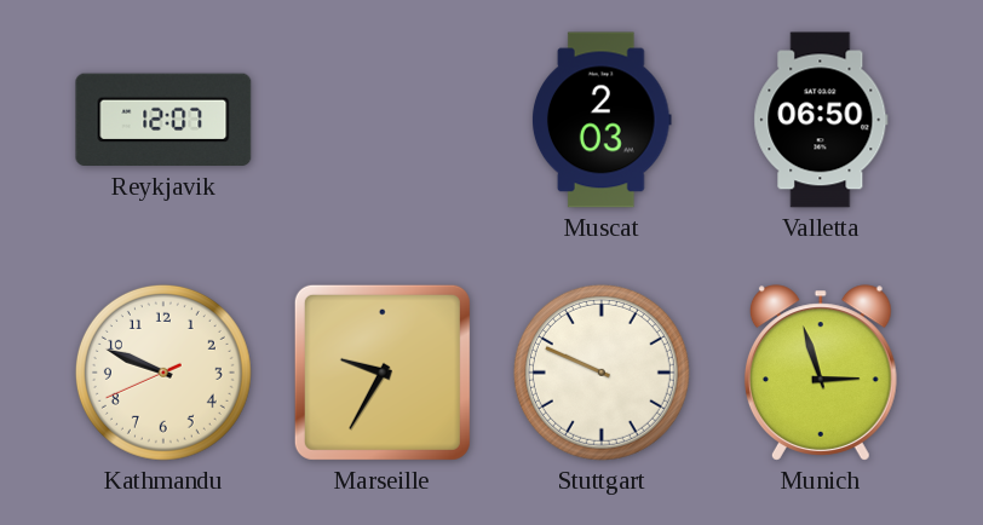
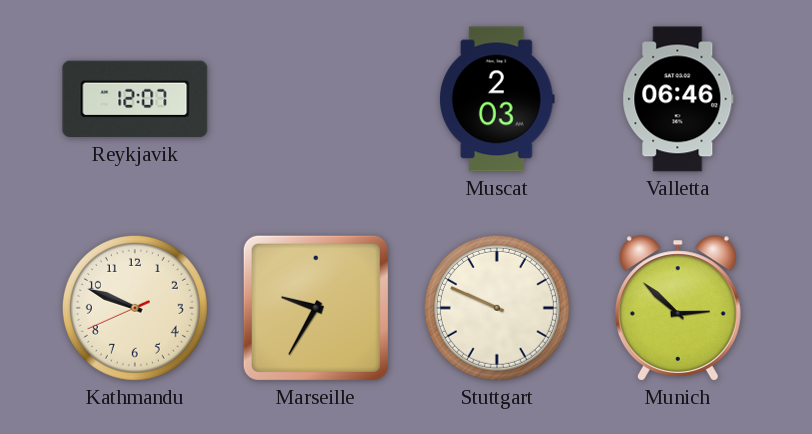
Valletta: 06:50 -> 06:46 (678, 99)
Munich: 2:57 -> 2:52 (678, 308)
